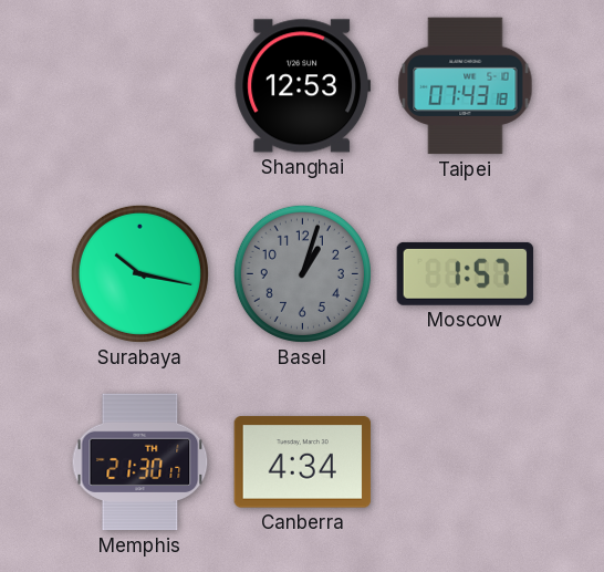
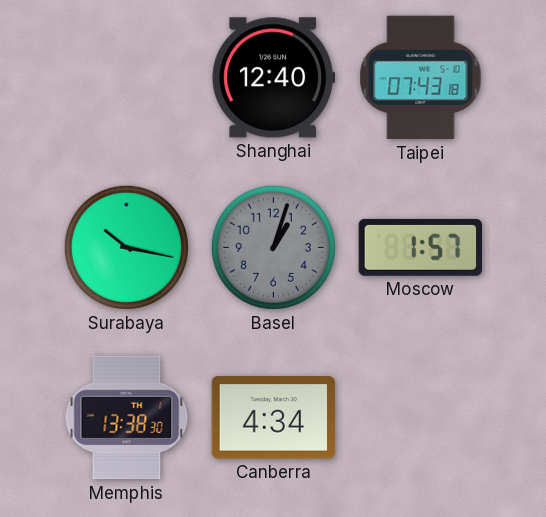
Shanghai: 12:53 -> 12:40 (274, 78)
Memphis: 21:30 -> 13:38 (127, 418)
